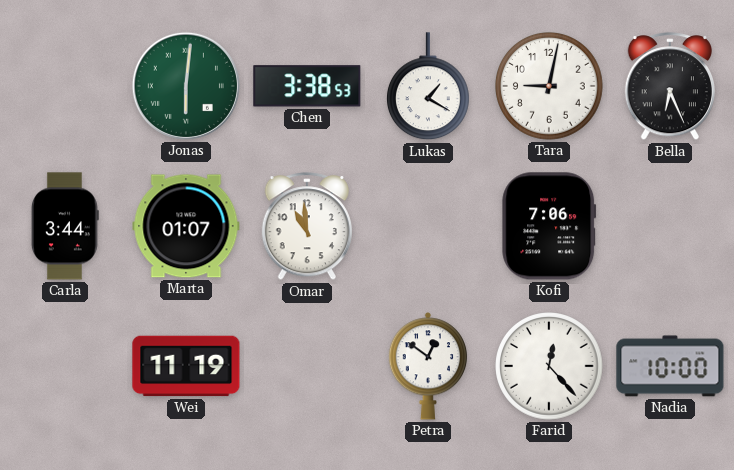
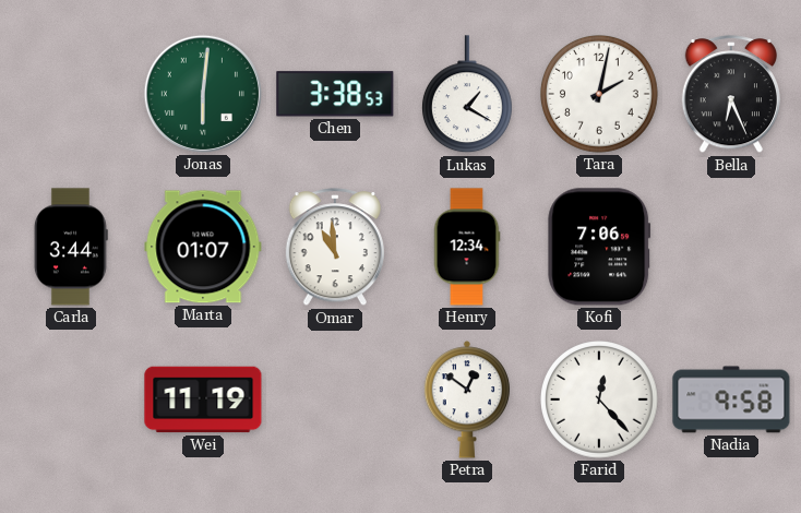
Tara: 9:02 -> 2:02 (600, 95)
Henry: none -> 12:34 (467, 247)
Nadia: 10:00 -> 9:58 (731, 399)
